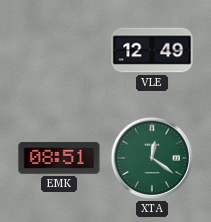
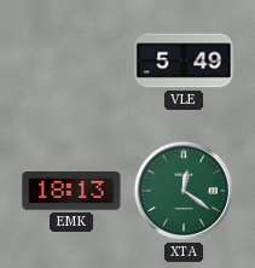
VLE: 12:49 -> 5:49 (184, 60)
EMK: 08:51 -> 18:13 (71, 191)
